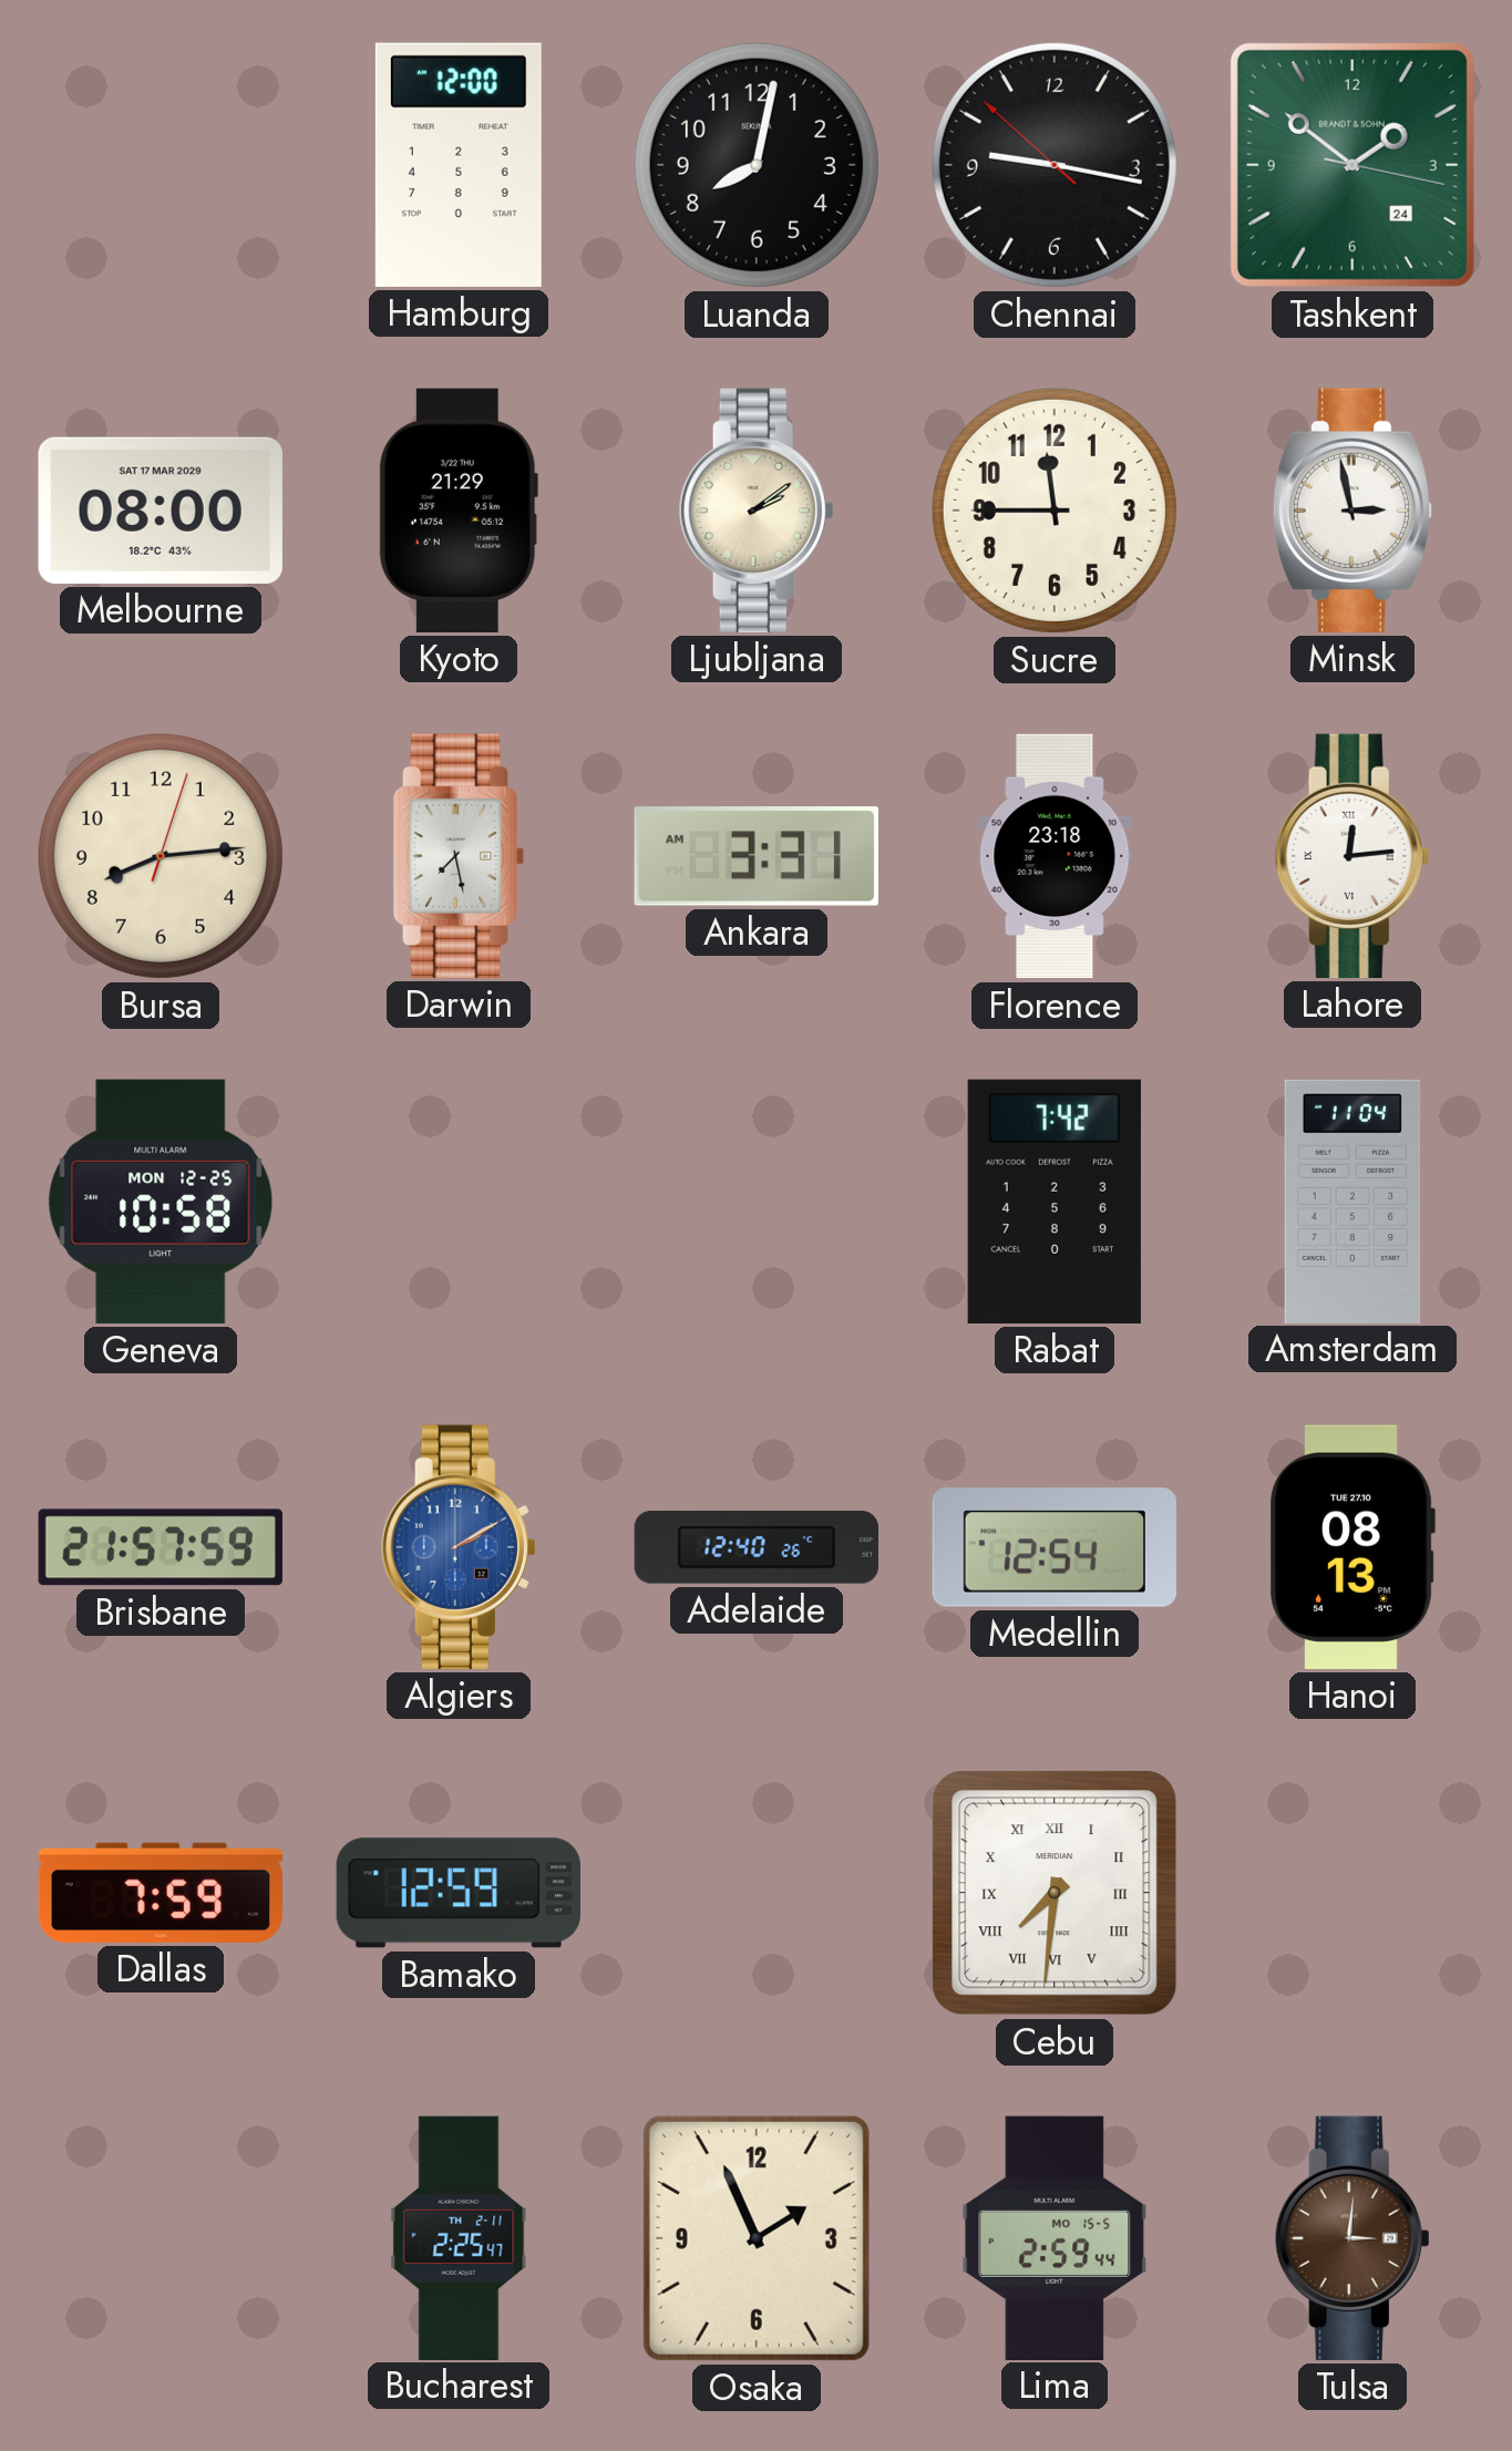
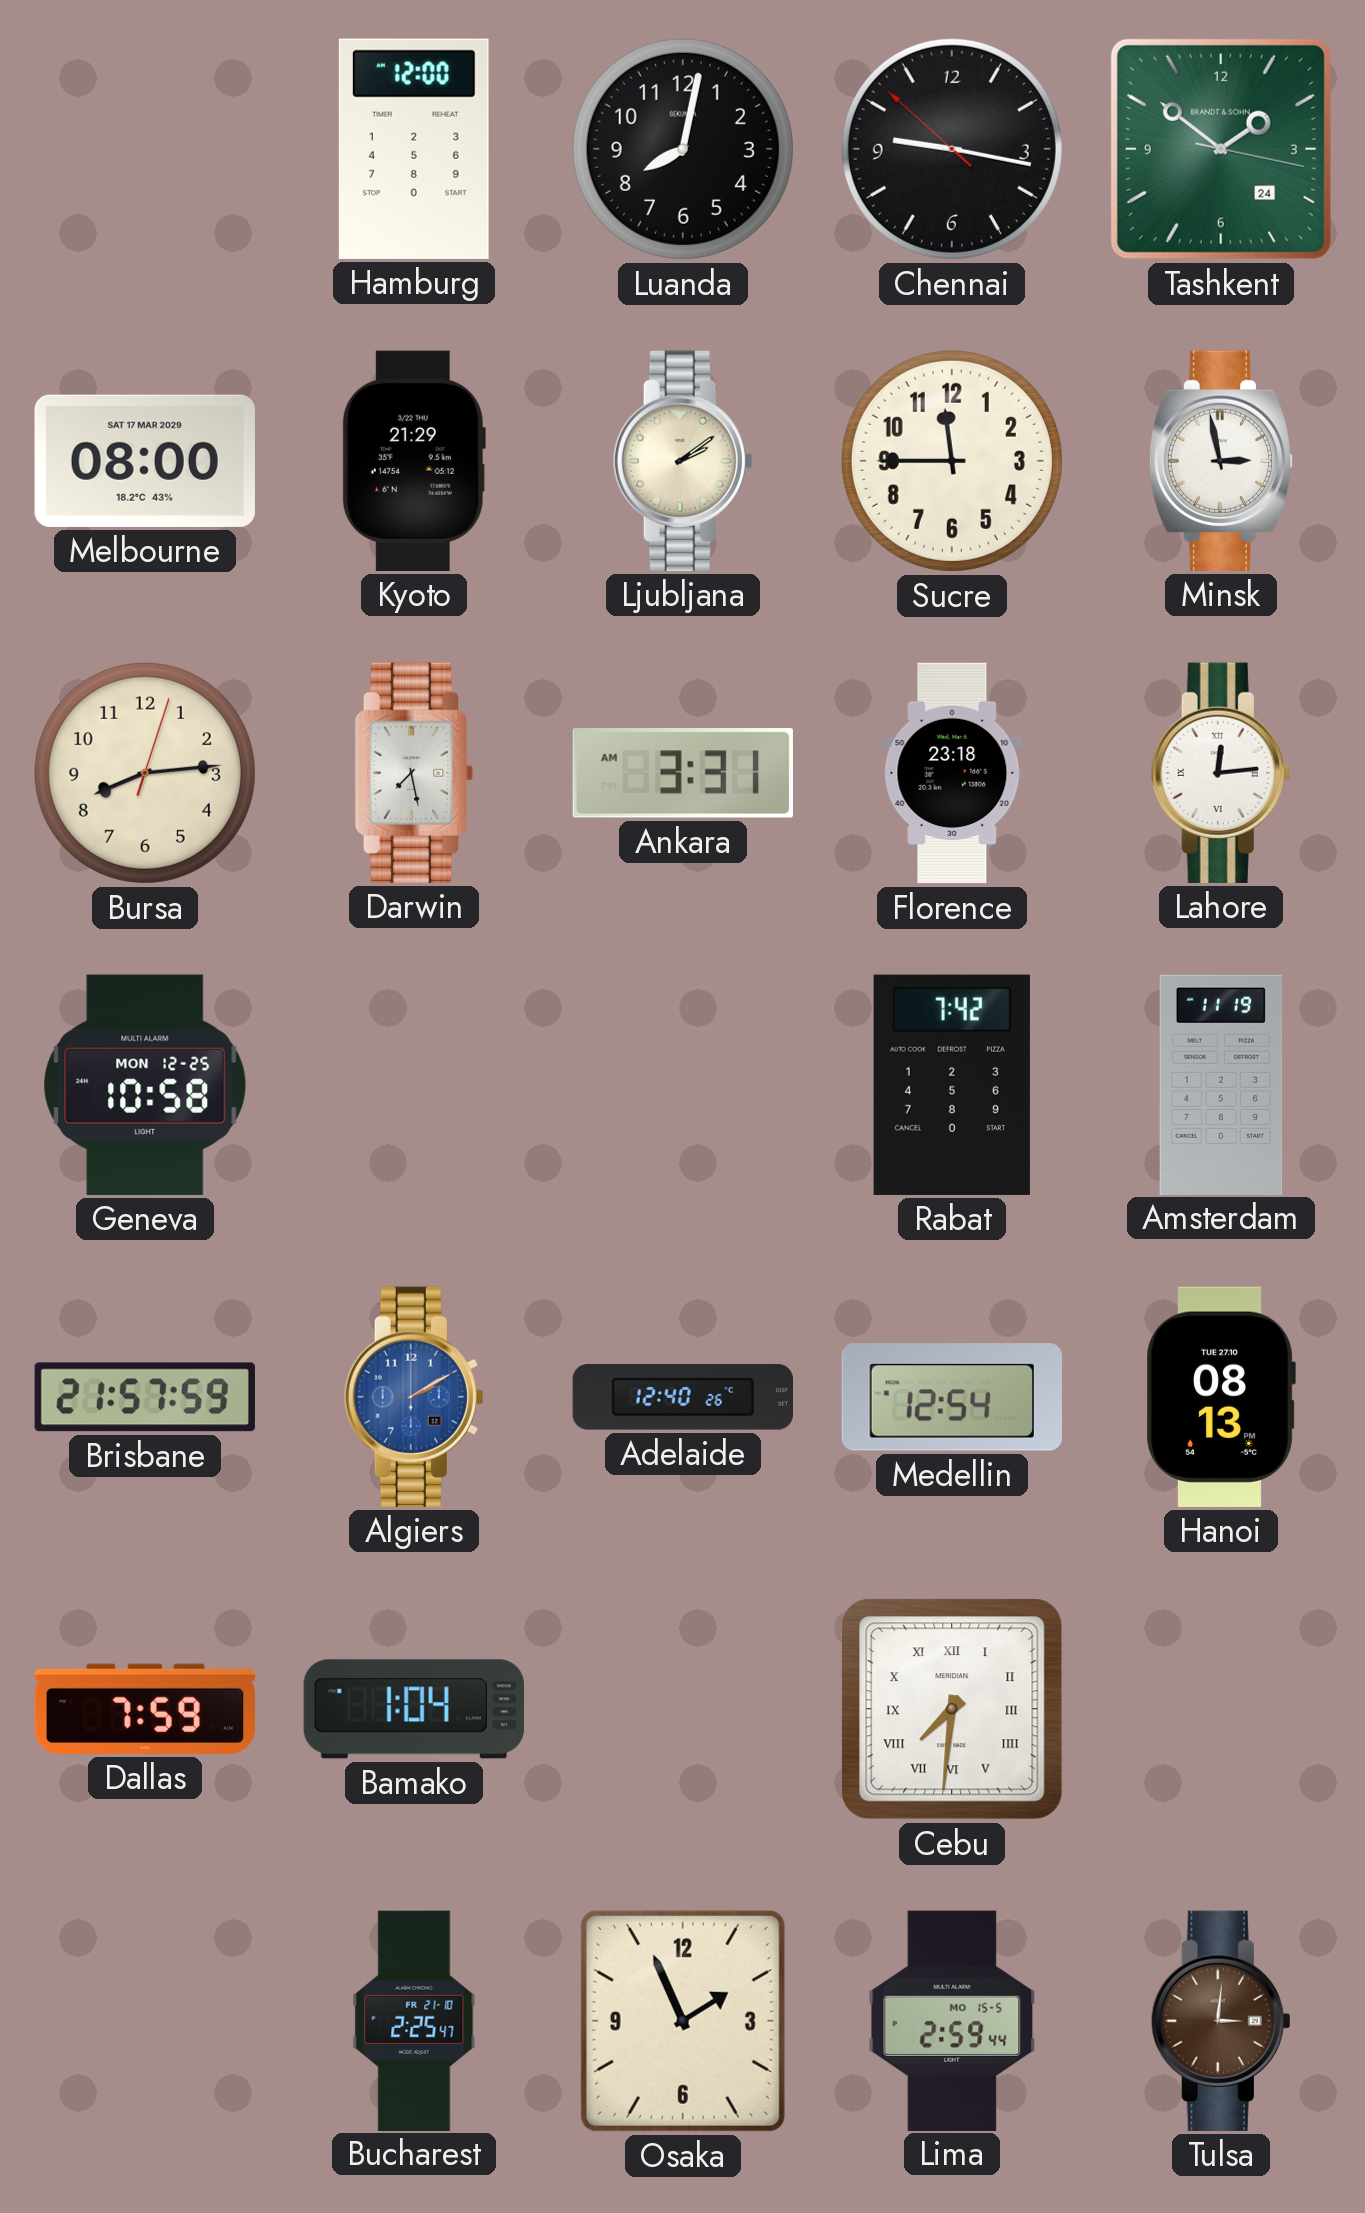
Amsterdam: 11:04 -> 11:19 (1221, 1084)
Bamako: 12:59 -> 1:04 (413, 1709)
Bucharest date: TH 2-11 -> FR 21-10 (414, 2020)
